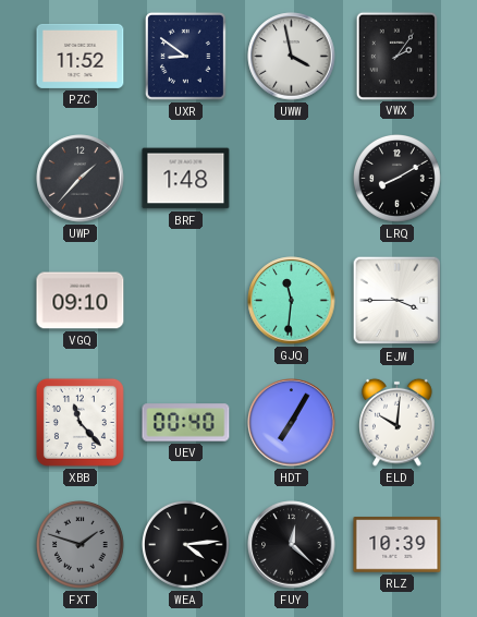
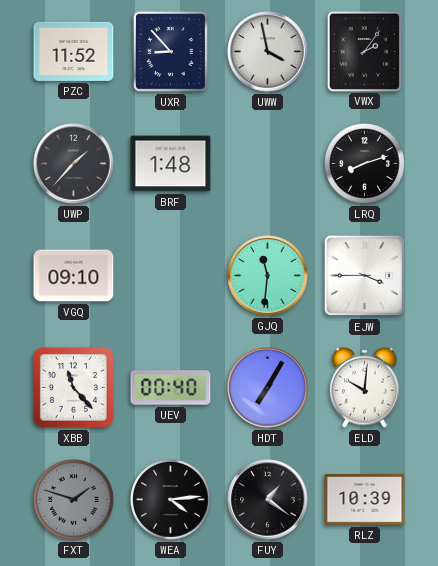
UXR: 8:51 -> 8:53 (171, 52)
LRQ: 8:10 -> 8:12 (365, 164)
FUY: 12:22 -> 1:21 (268, 500)
